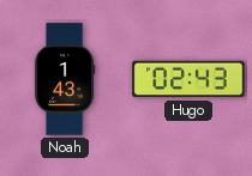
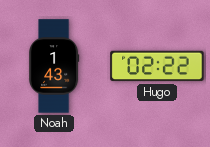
Hugo: 02:43 -> 02:22 (157, 66)
